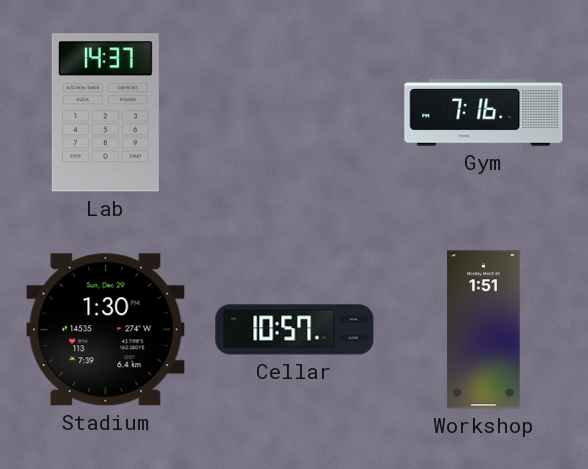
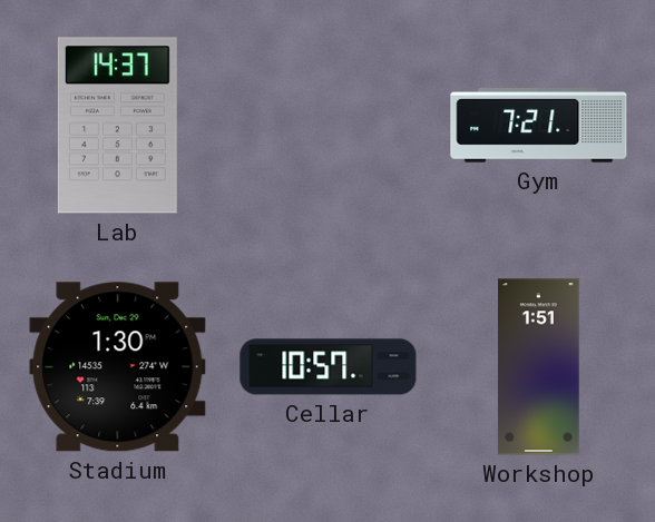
Gym: 7:16 -> 7:21 (539, 126)
